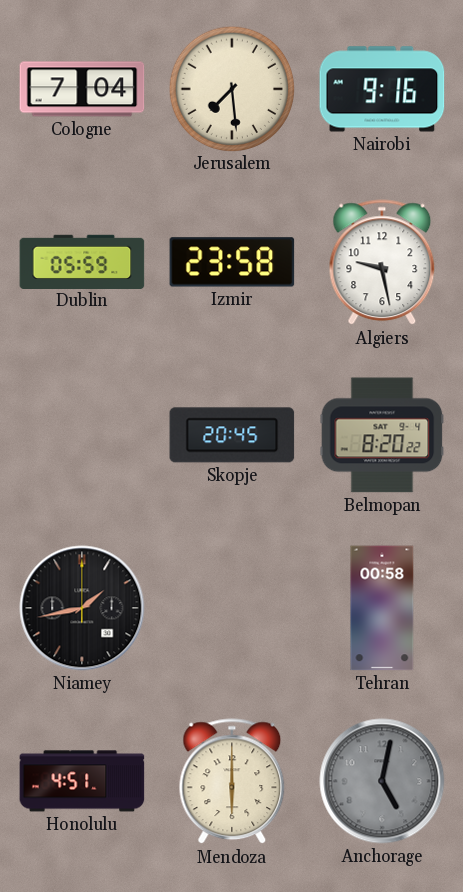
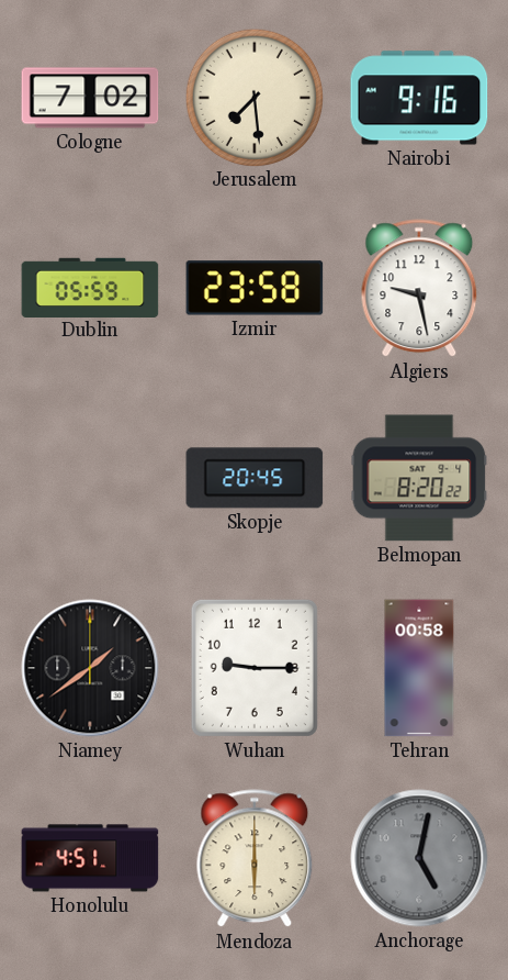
Cologne: 7:04 -> 7:02 (90, 98)
Niamey: 1:43 -> 1:39 (90, 668)
Wuhan: none -> 9:15 (255, 668)
